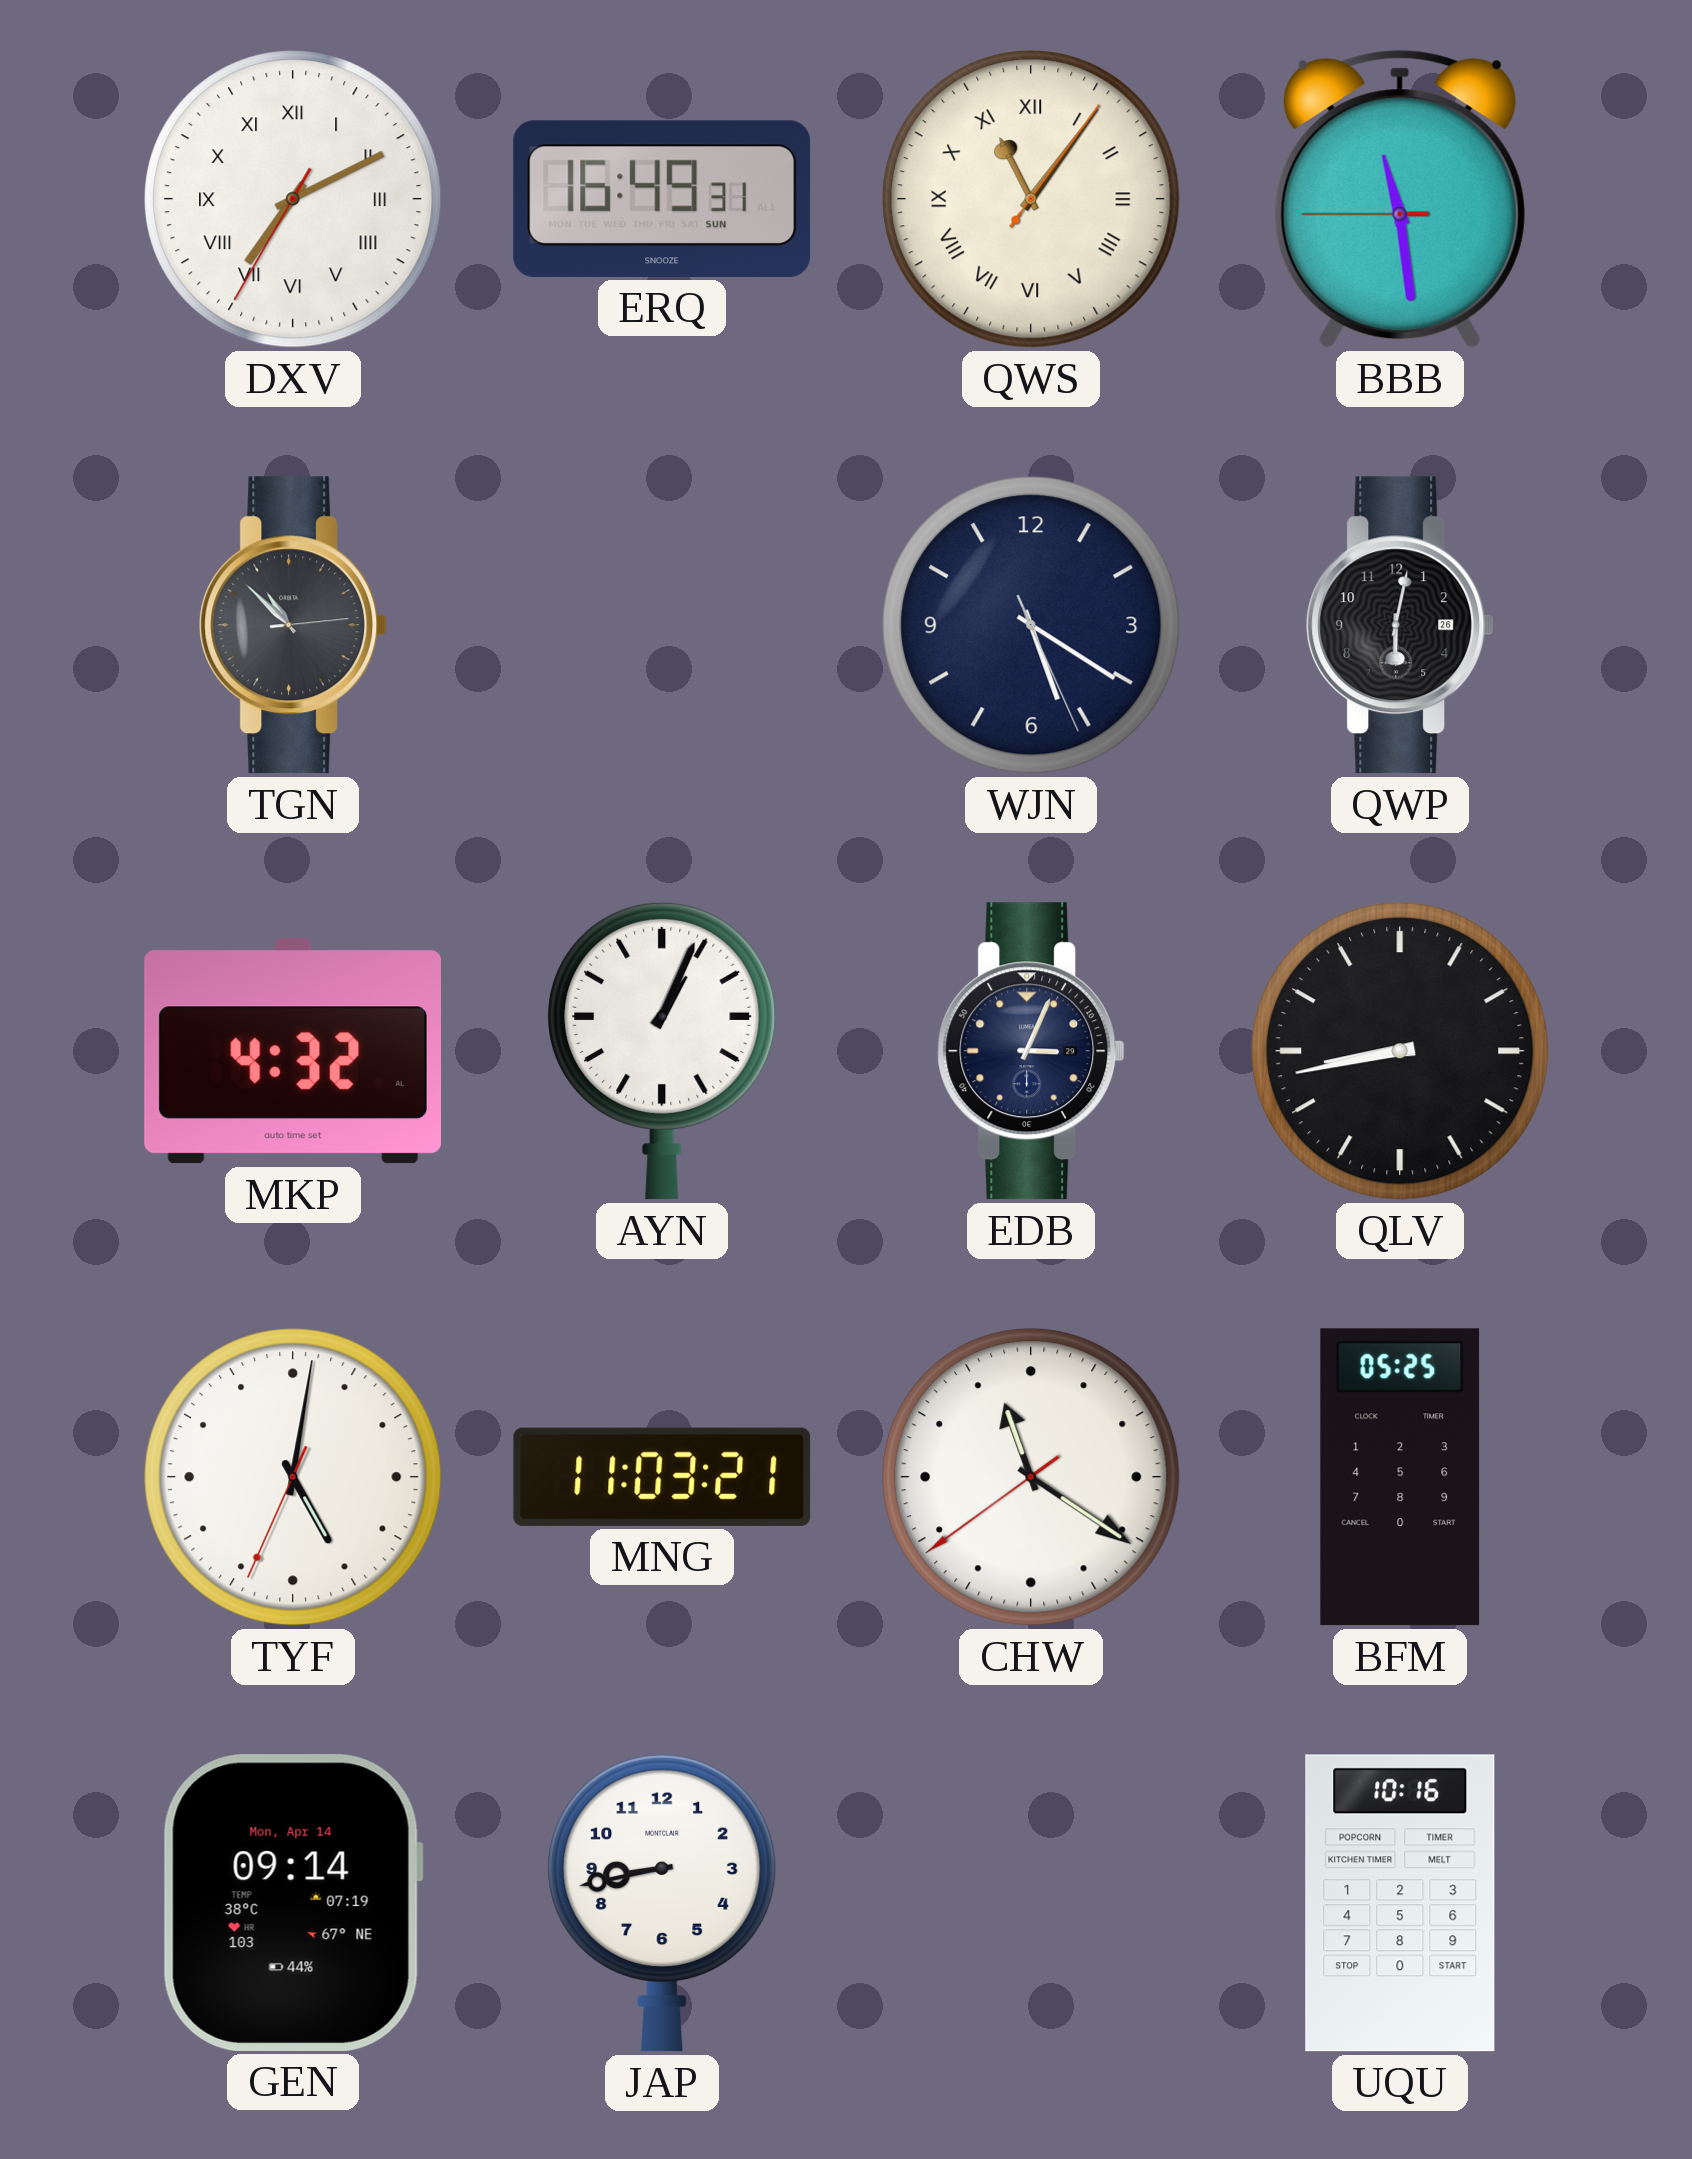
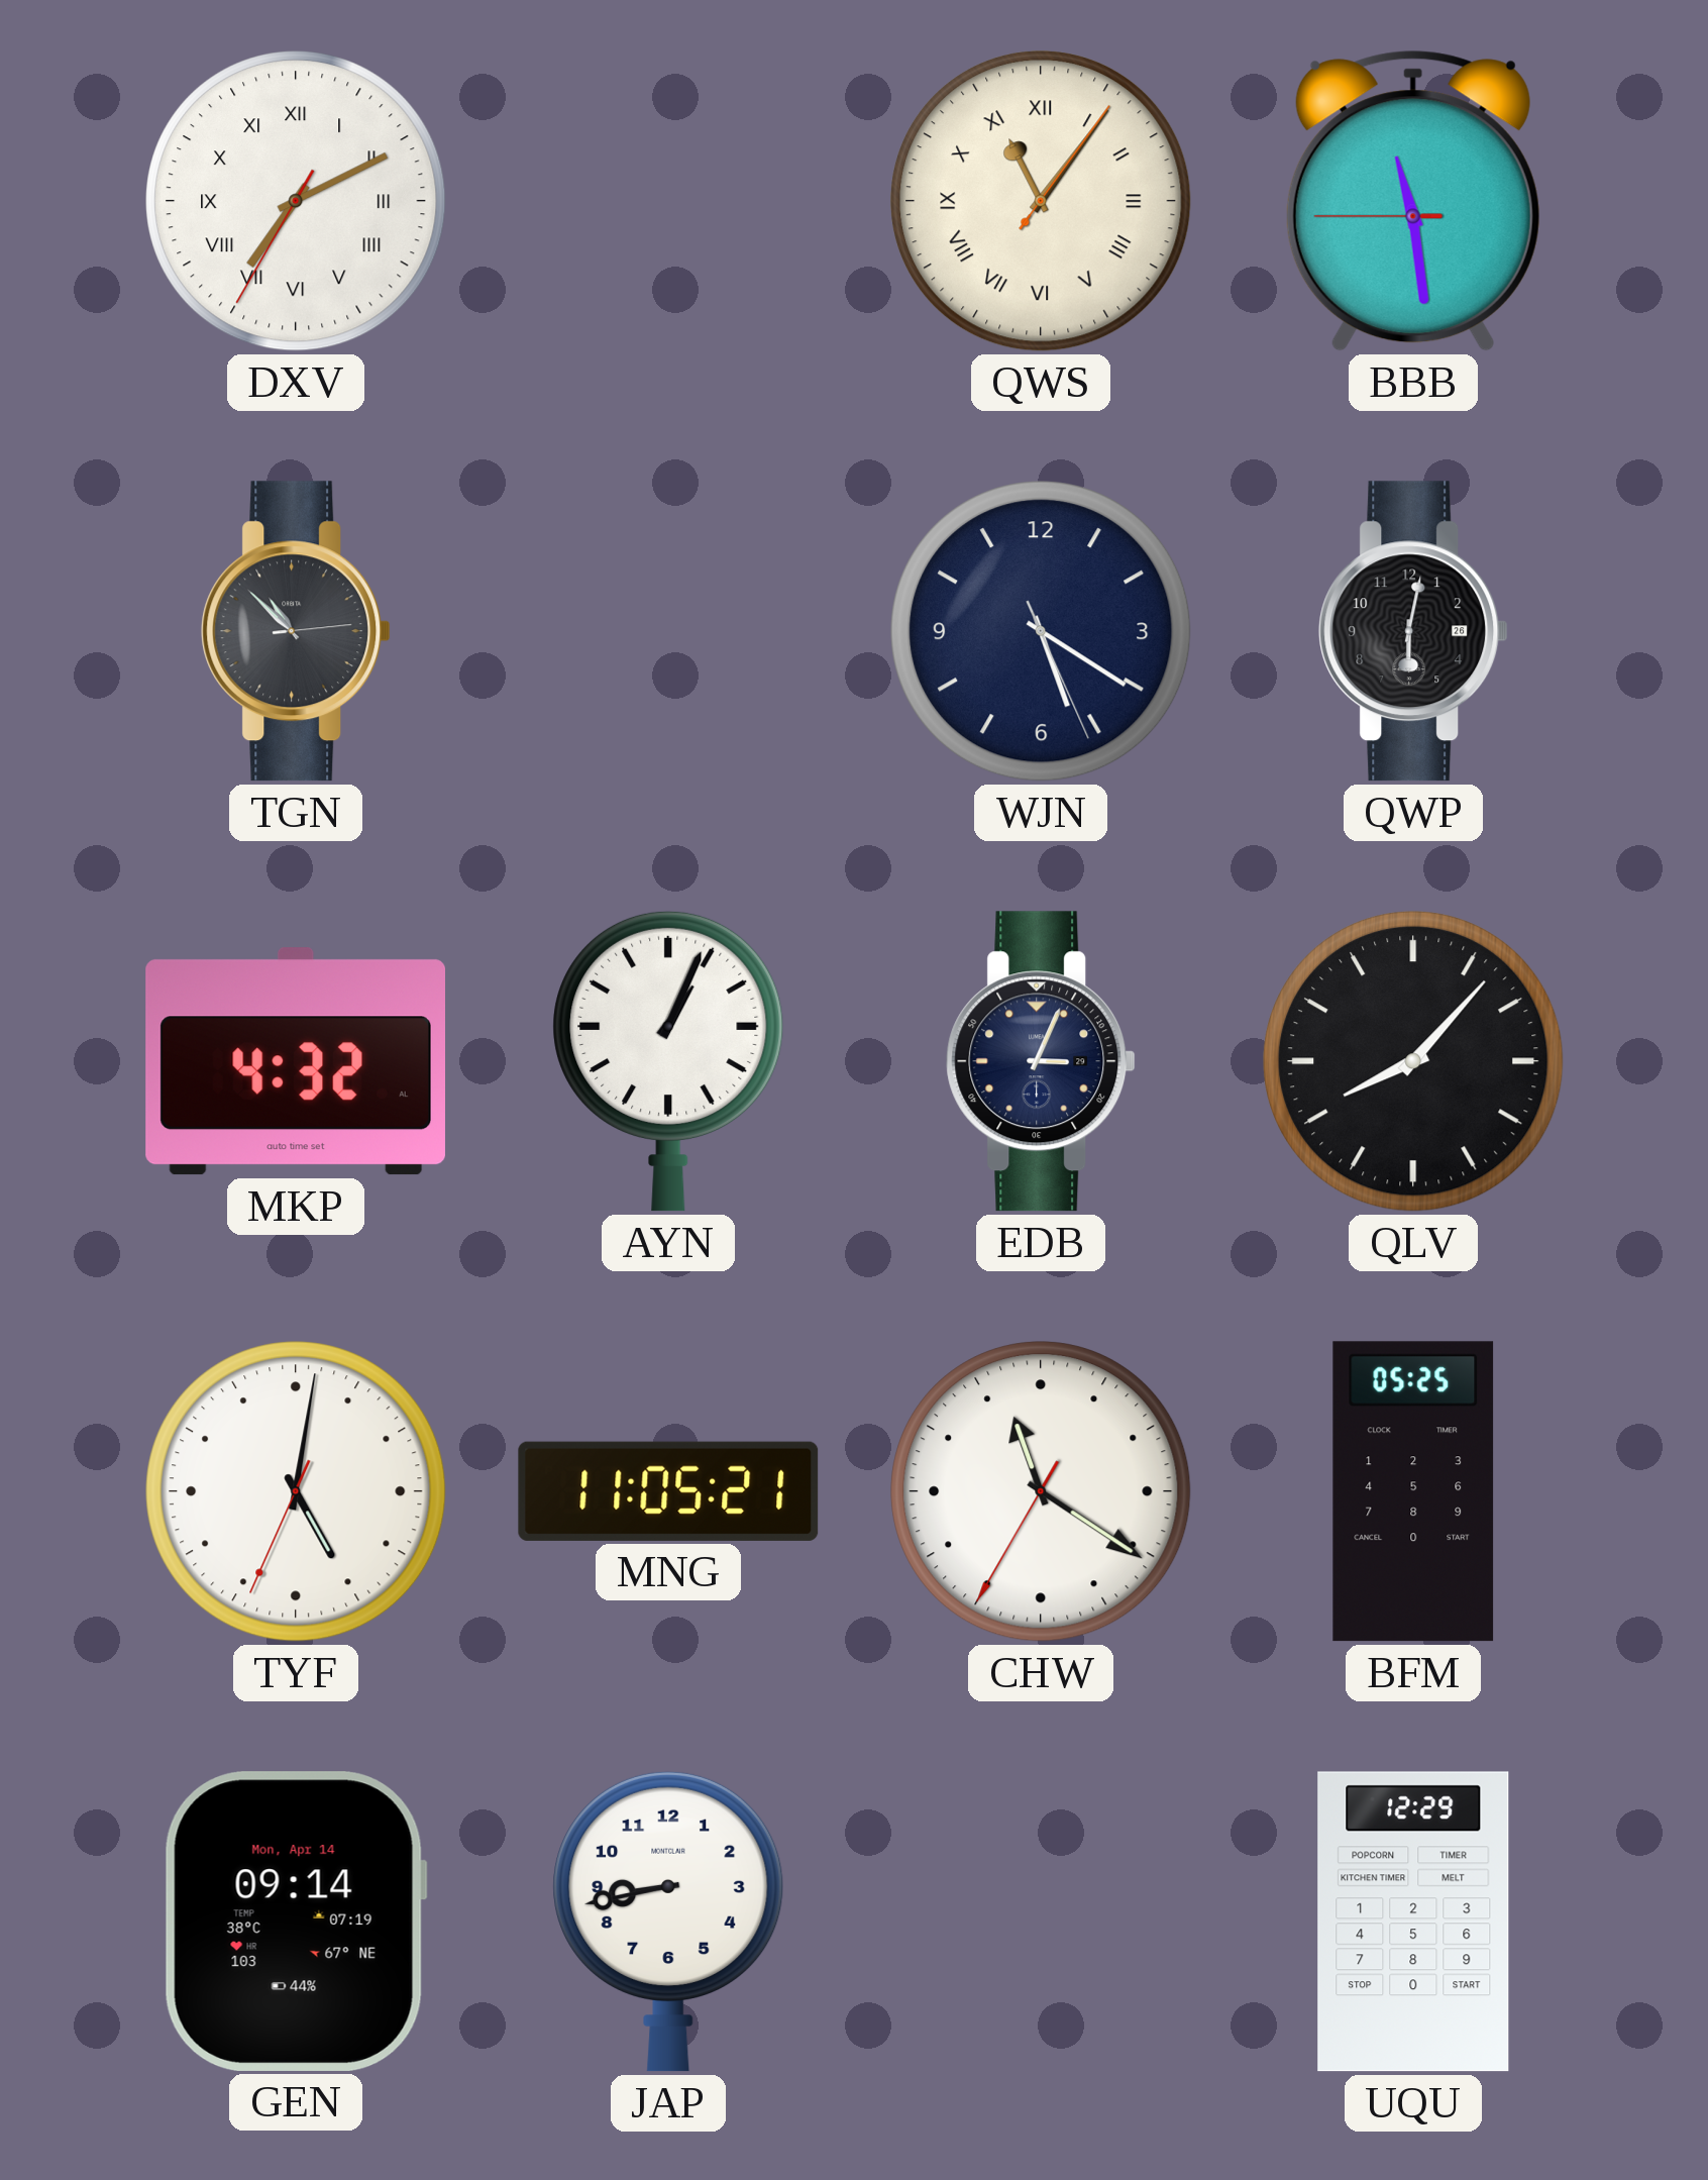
ERQ: 16:49 -> none (662, 199)
QLV: 8:43 -> 8:07 (1413, 1061)
MNG: 11:03 -> 11:05 (668, 1491)
CHW: 11:20:39 -> 11:20:35 (1041, 1491)
UQU: 10:16 -> 12:29 (1413, 1922)
